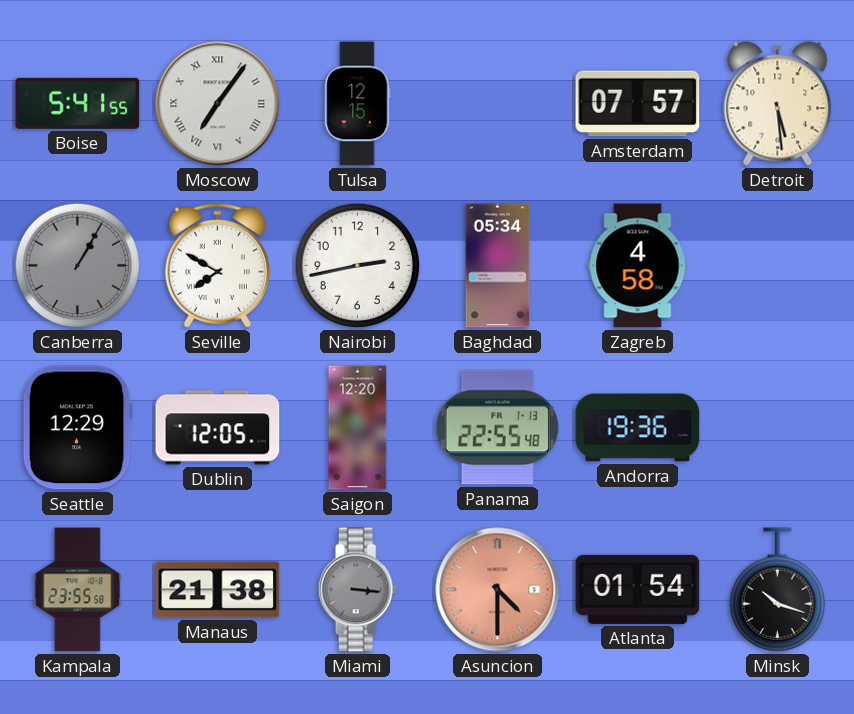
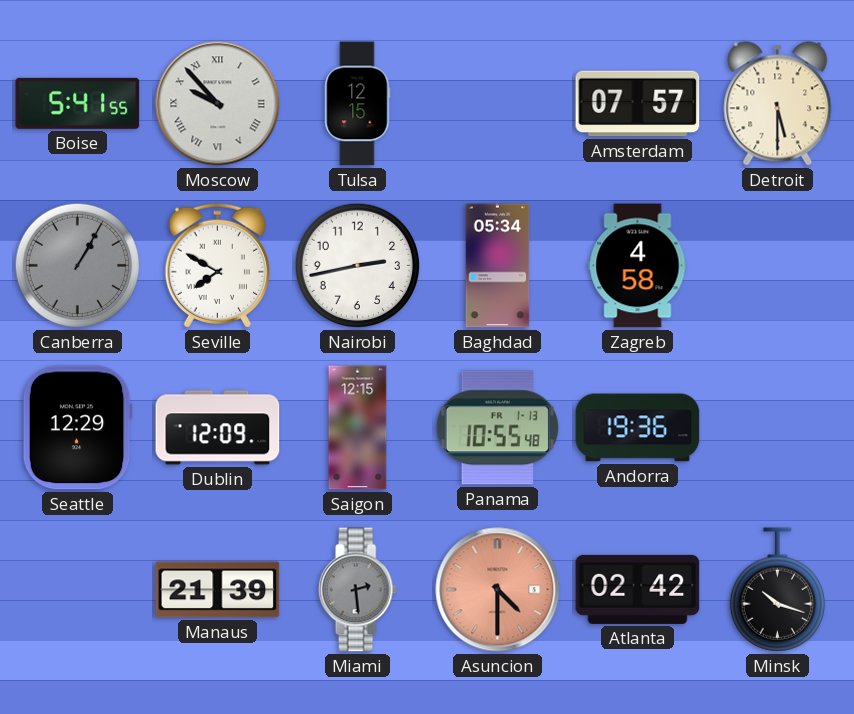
Moscow: 7:06 -> 9:53 (218, 104)
Detroit: 5:29 -> 5:30 (778, 104)
Dublin: 12:05 -> 12:09 (218, 428)
Saigon: 12:20 -> 12:15 (358, 428)
Panama: 22:55 -> 10:55 (497, 428)
Kampala: 23:55 -> none (78, 590)
Manaus: 21:38 -> 21:39 (218, 590)
Miami: 3:16 -> 2:29 (357, 590)
Atlanta: 01:54 -> 02:42 (638, 589)
